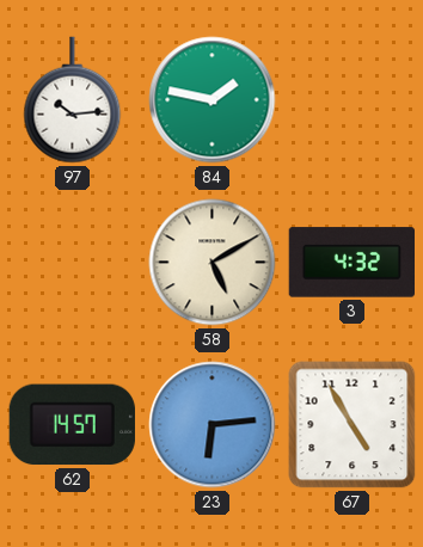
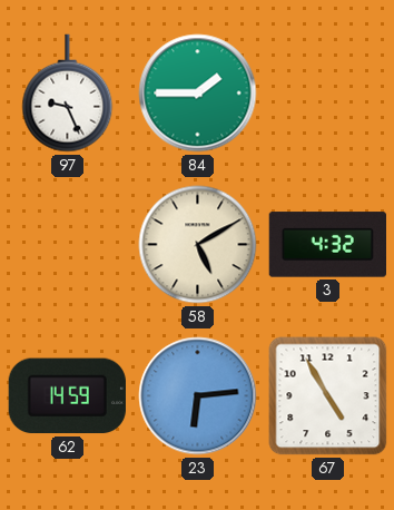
97: 10:14 -> 9:26 (68, 94)
84: 1:47 -> 1:45 (198, 94)
62: 14:57 -> 14:59 (67, 396)
